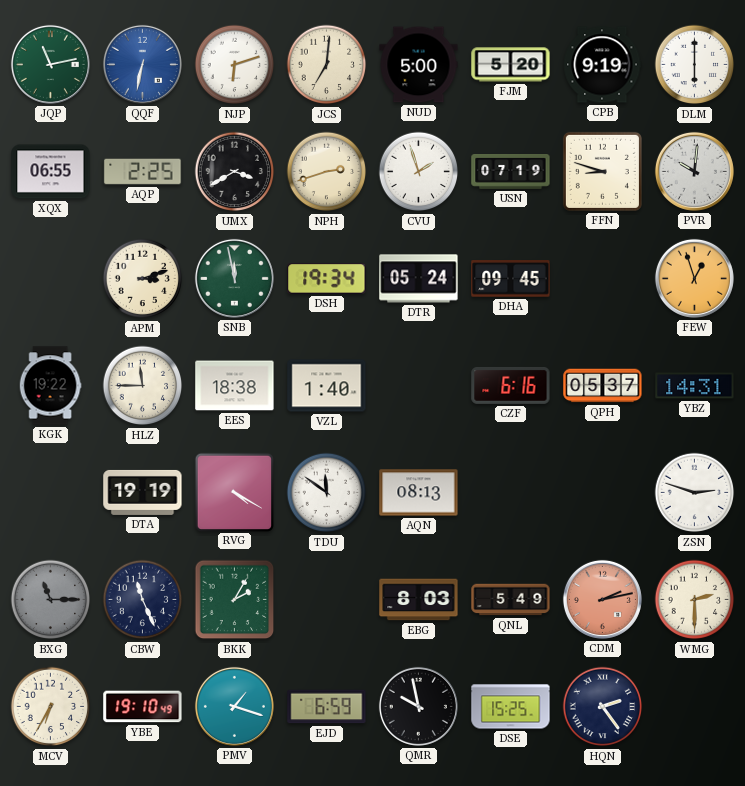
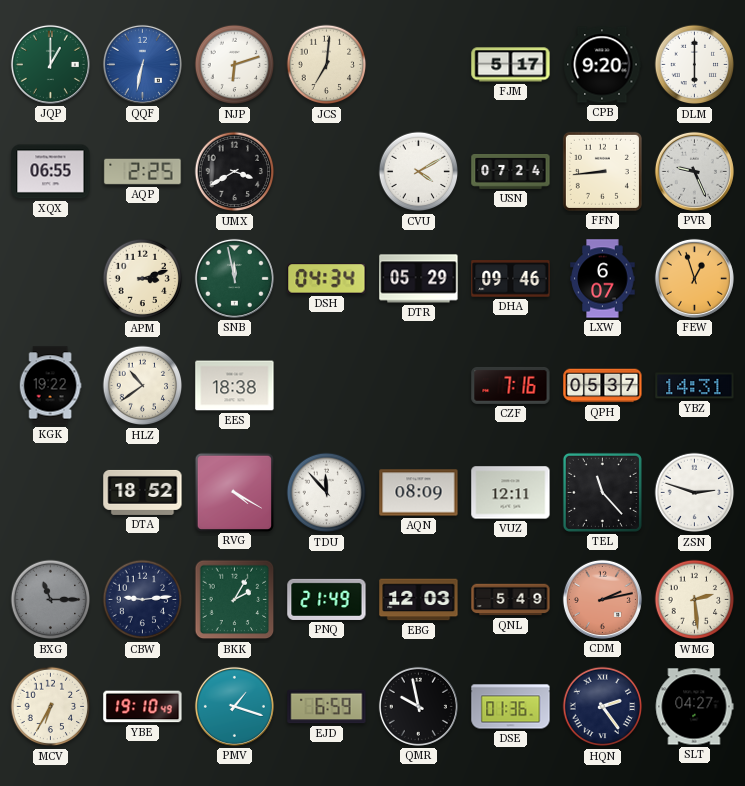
JQP: 11:13 -> 1:00 (50, 64)
NUD: 5:00 -> none (419, 65)
FJM: 5:20 -> 5:17 (511, 65)
CPB: 9:19 -> 9:20 (602, 65)
NPH: 2:42 -> none (327, 172)
CVU: 1:57 -> 4:10 (419, 172)
USN: 07:19 -> 07:24 (511, 172)
FFN: 8:48 -> 8:44 (602, 171)
PVR: 10:01 -> 9:26 (694, 171)
DSH: 19:34 -> 04:34 (327, 279)
DTR: 05:24 -> 05:29 (419, 279)
DHA: 09:45 -> 09:46 (511, 279)
LXW: none -> 6:07 (603, 279)
HLZ: 11:45 -> 10:39 (143, 386)
VZL: 1:40 -> none (327, 386)
CZF: 6:16 -> 7:16 (511, 386)
DTA: 19:19 -> 18:52 (143, 492)
TDU: 11:51 -> 11:53 (327, 493)
AQN: 08:13 -> 08:09 (419, 493)
VUZ: none -> 12:11 (511, 493)
TEL: none -> 11:23 (602, 492)
CBW: 11:26 -> 9:14 (143, 600)
PNQ: none -> 21:49 (327, 599)
EBG: 8:03 -> 12:03 (419, 600)
WMG: 2:30 -> 2:29 (695, 600)
DSE: 15:25 -> 01:36 (511, 707)
SLT: none -> 04:27 (694, 707)
